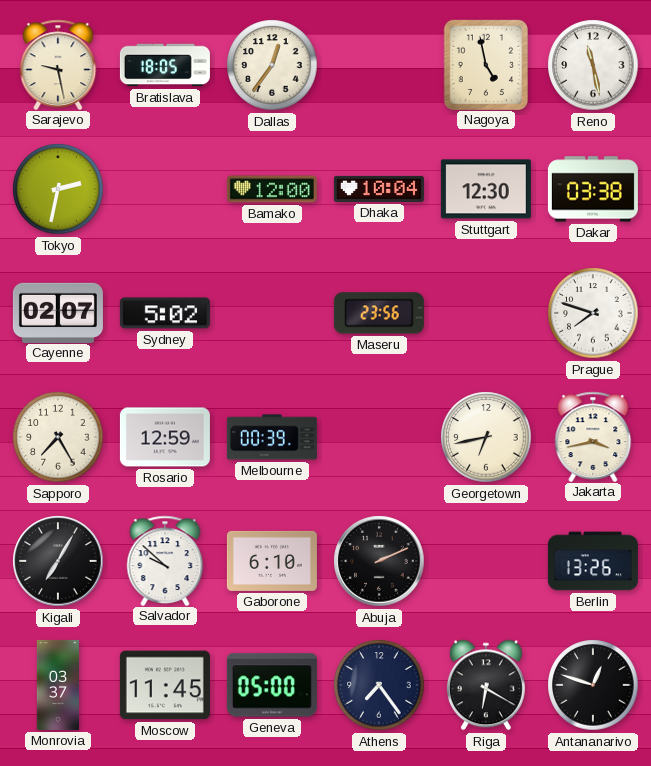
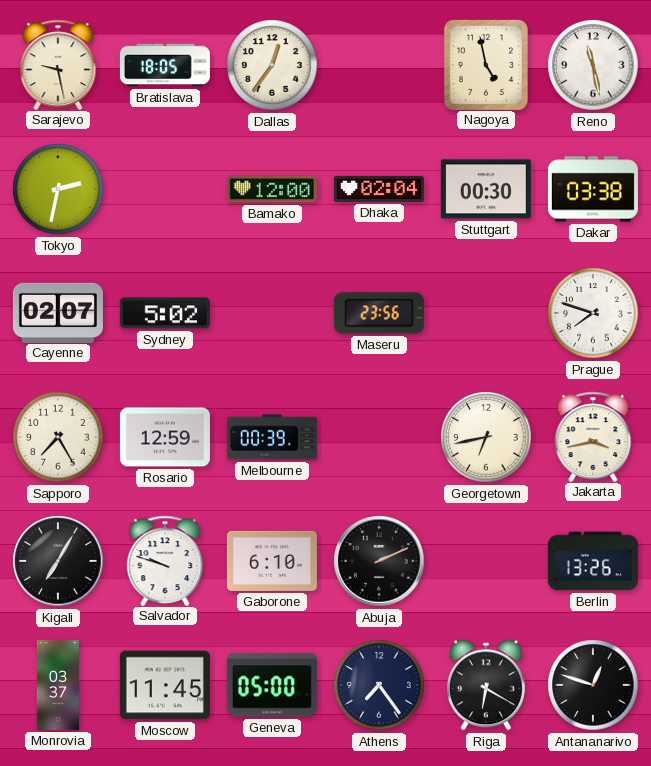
Dhaka: 10:04 -> 02:04 (379, 189)
Stuttgart: 12:30 -> 00:30 (486, 189)
Salvador: 9:52 -> 9:48 (165, 560)
